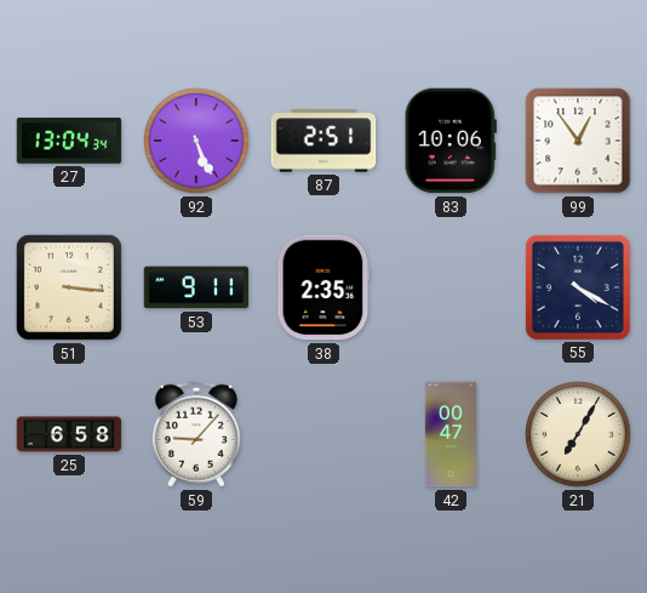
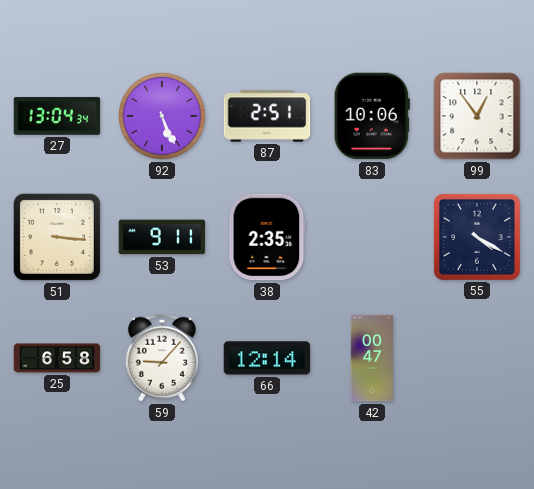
66: none -> 12:14 (267, 358)
21: 7:05 -> none (578, 434)
